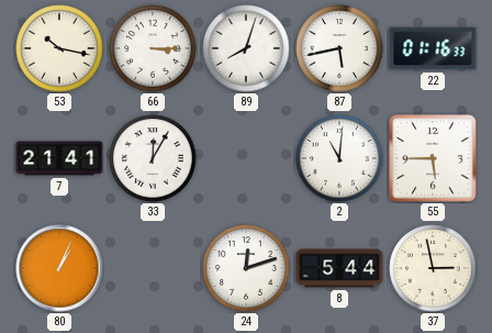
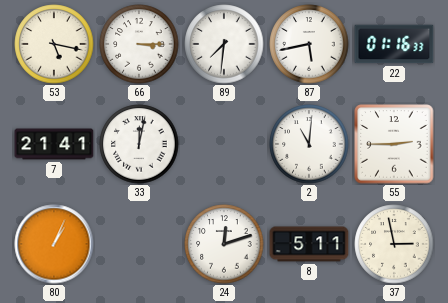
53: 10:17 -> 5:17 (54, 44)
89: 8:03 -> 7:31 (224, 44)
33: 12:05 -> 12:02 (139, 144)
55: 5:45 -> 2:45 (394, 144)
8: 5:44 -> 5:11 (309, 244)
